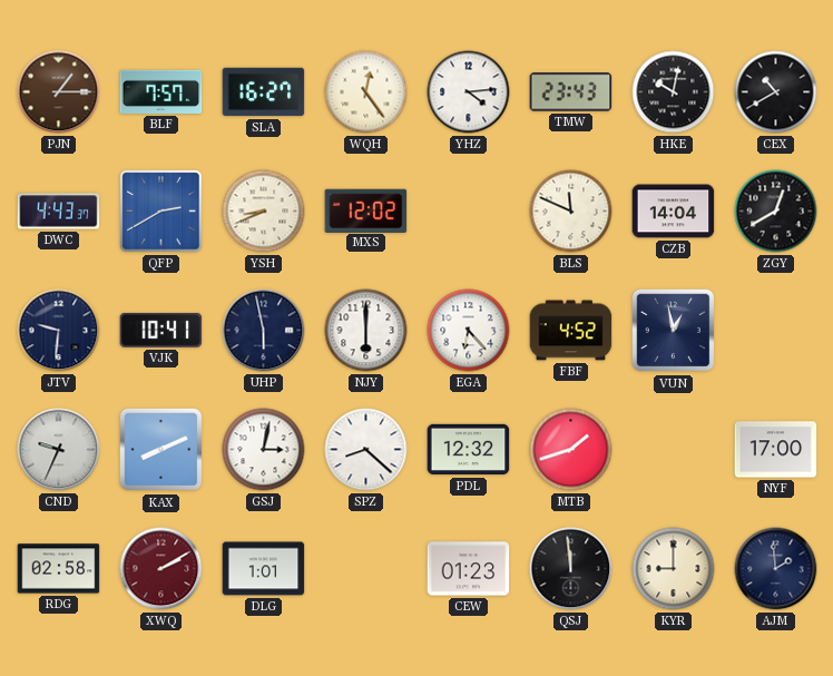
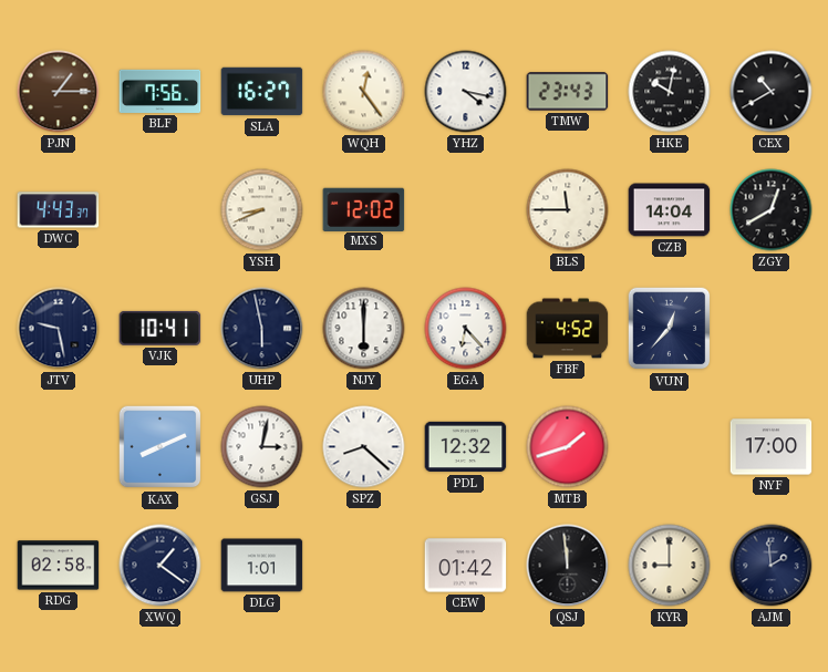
BLF: 7:57 -> 7:56 (161, 91)
YHZ: 4:14 -> 4:17 (466, 92)
QFP: 2:40 -> none (161, 212)
BLS: 11:49 -> 11:45 (568, 210)
JTV: 9:31 -> 9:28 (59, 329)
VUN: 12:58 -> 12:37 (670, 329)
CND: 9:34 -> none (59, 450)
XWQ: 2:10 -> 1:21 (161, 566)
XWQ dial: burgundy -> navy (161, 566)
CEW: 01:23 -> 01:42 (466, 566)
